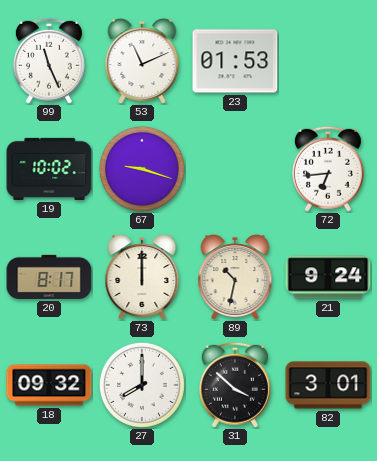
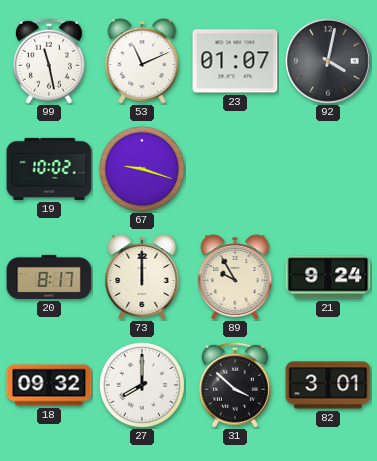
99: 11:26 -> 11:28 (49, 61)
23: 01:53 -> 01:07 (235, 61)
92: none -> 4:02 (328, 61)
72: 6:44 -> none (328, 169)
89: 10:32 -> 9:55 (235, 277)
